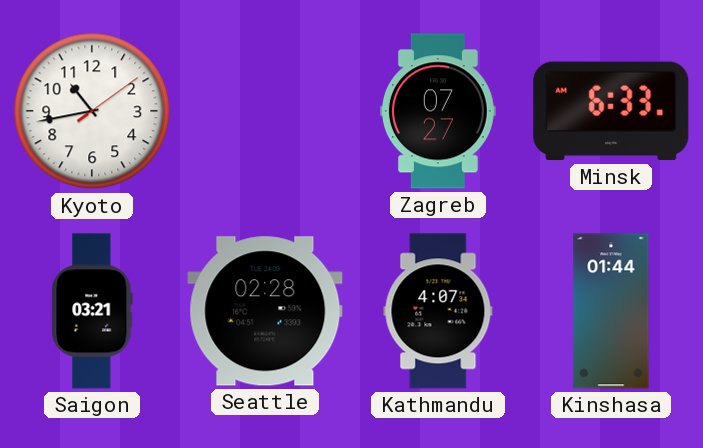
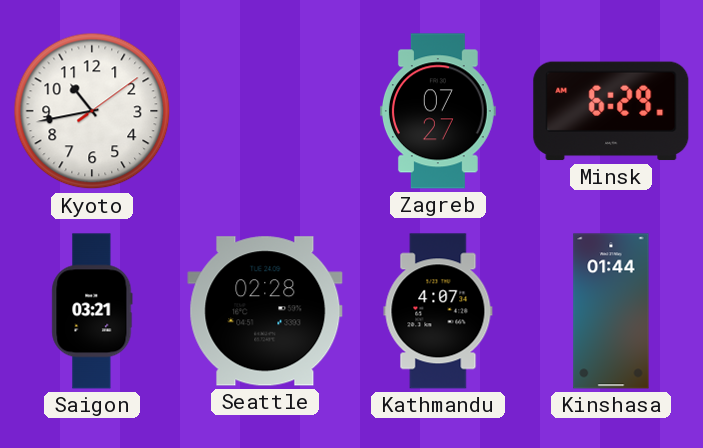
Minsk: 6:33 -> 6:29 (611, 111)
